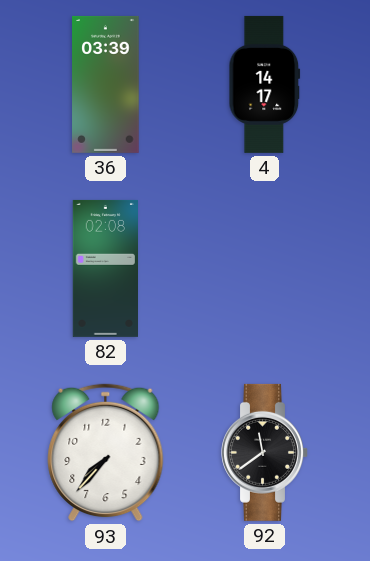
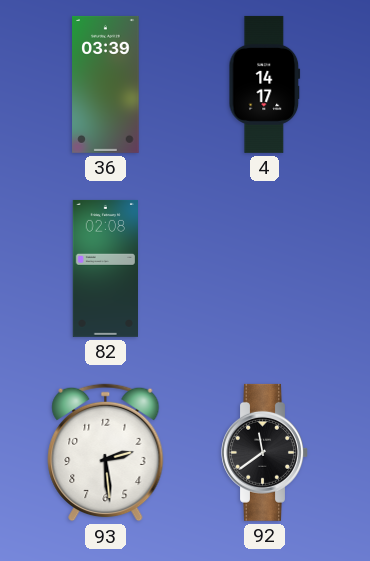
93: 7:37 -> 2:29 (106, 453)
